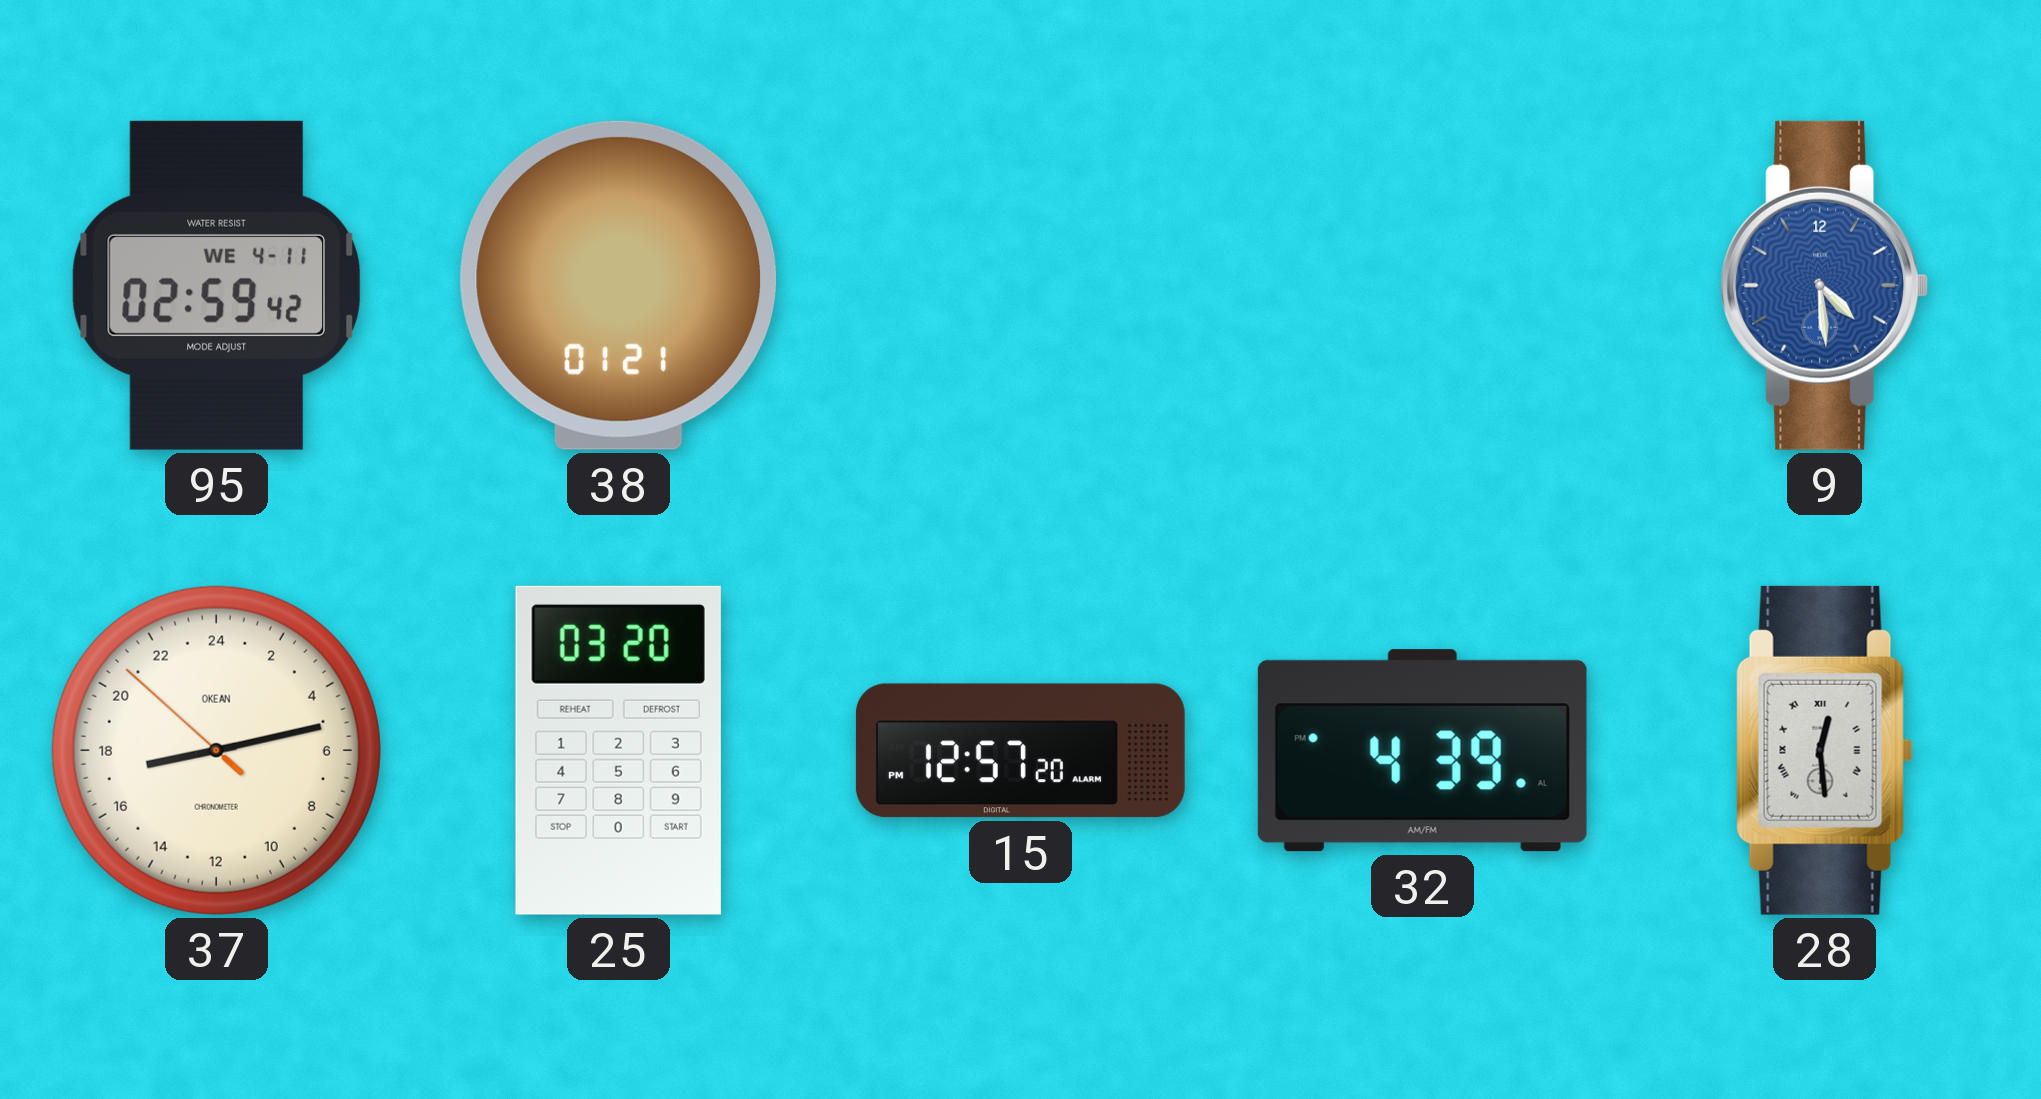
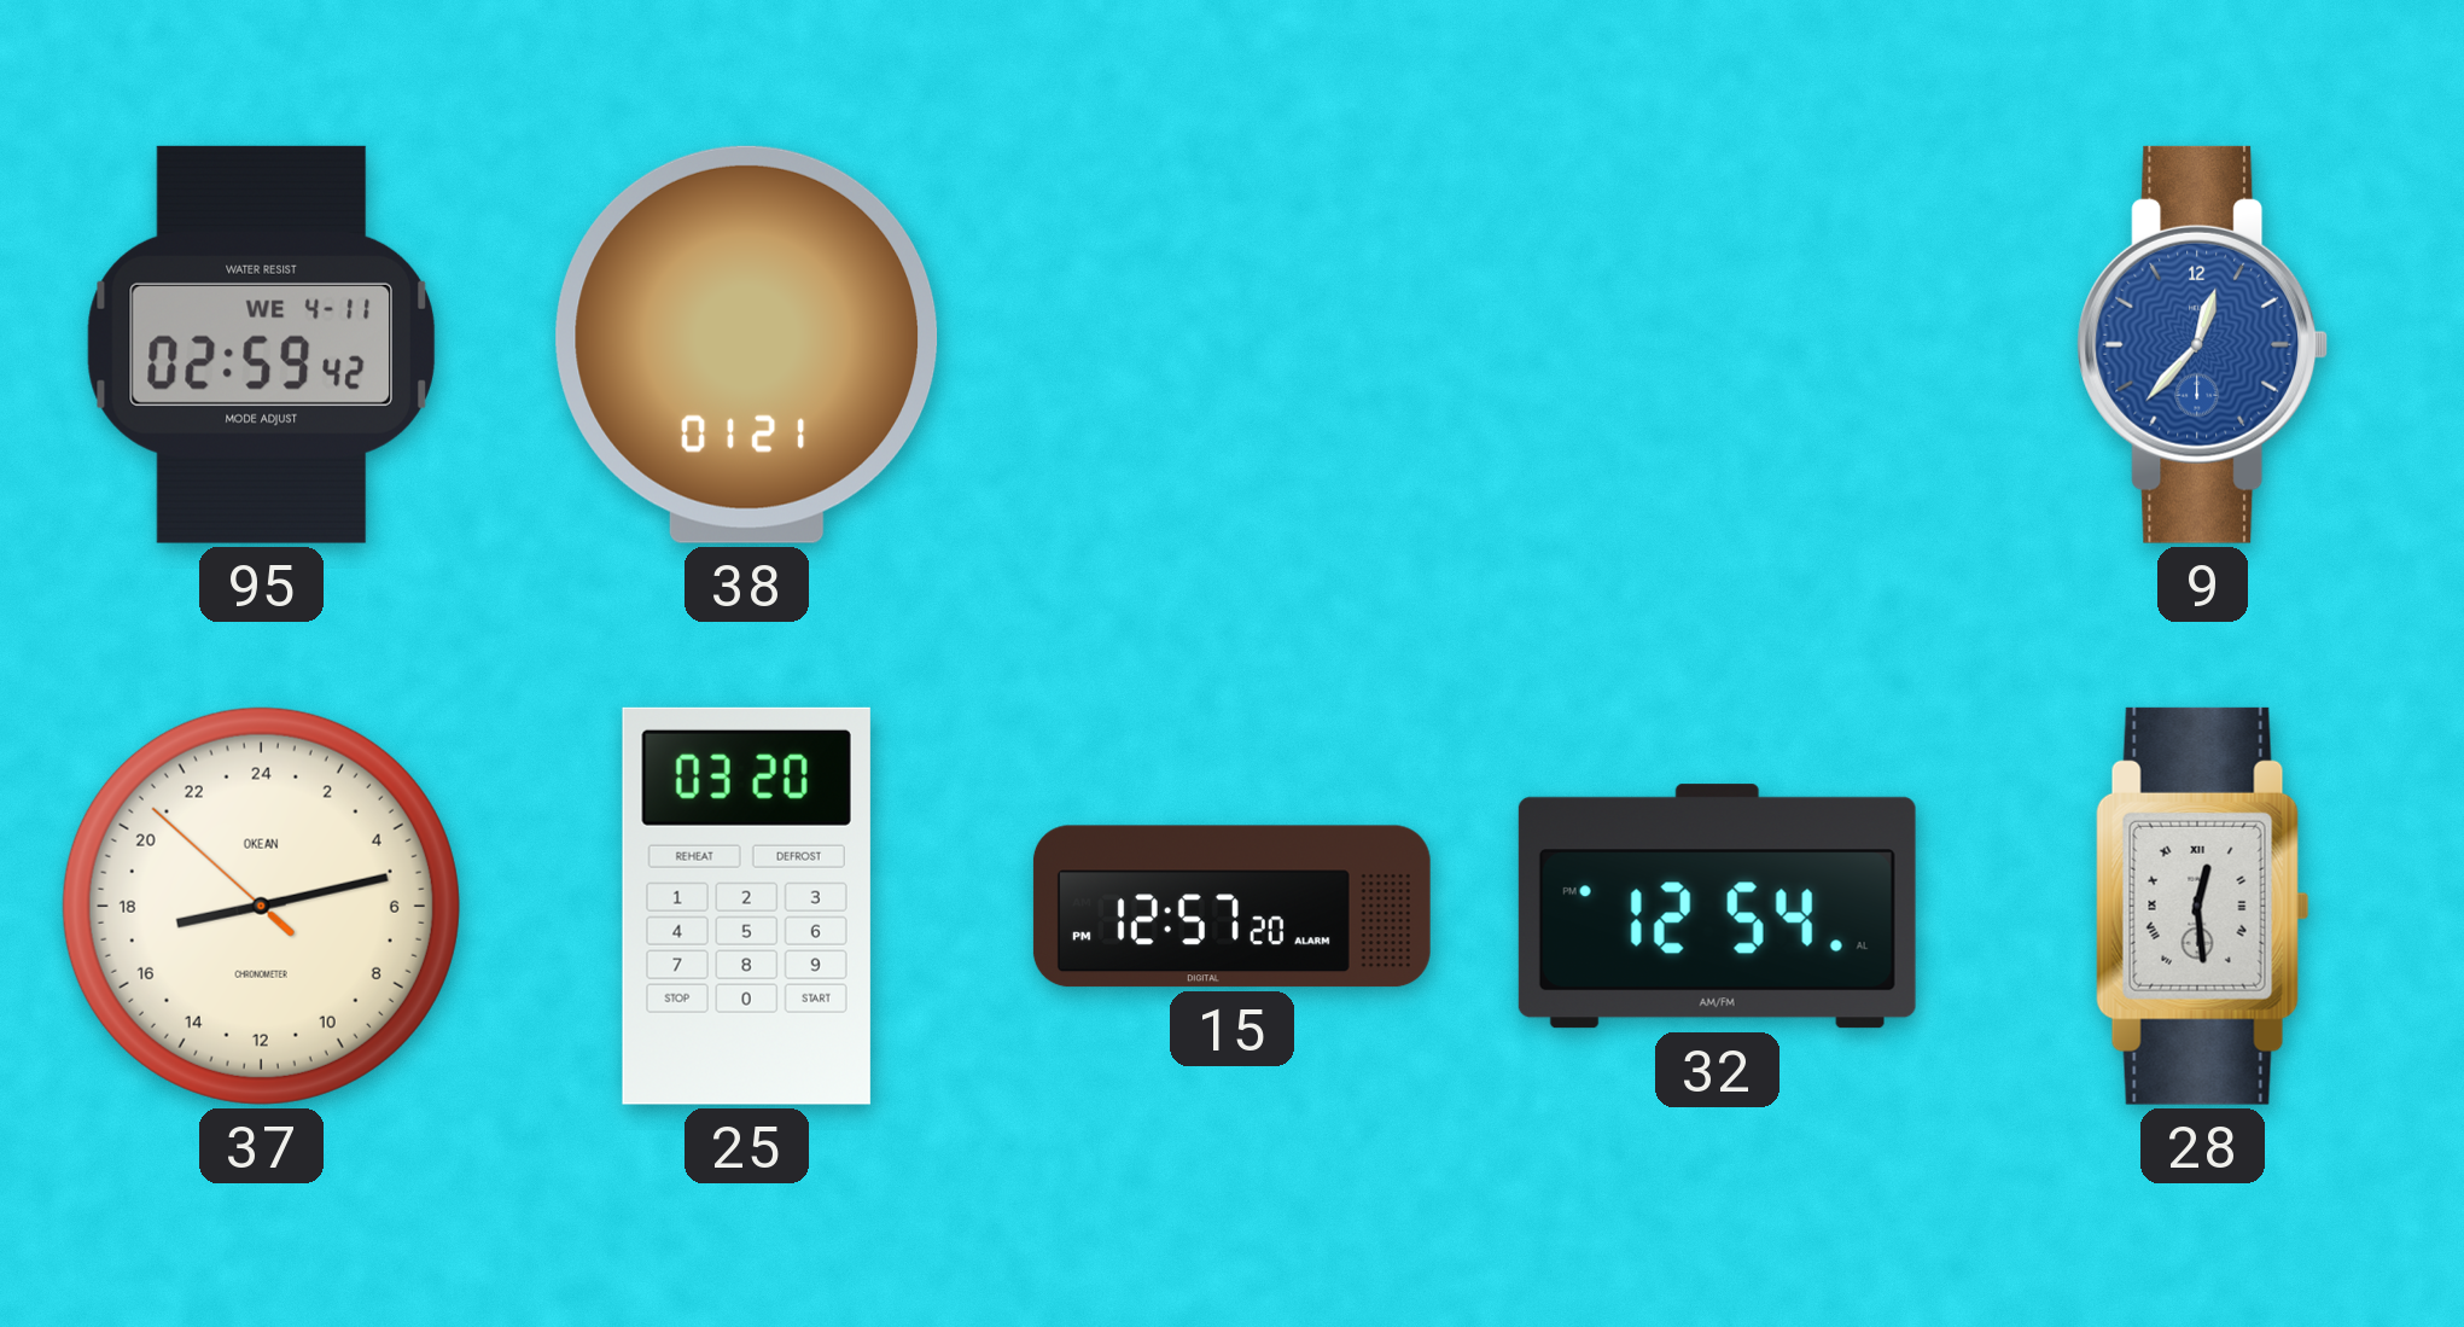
9: 4:29 -> 12:37 (2203, 344)
32: 4:39 -> 12:54 (1717, 907)
